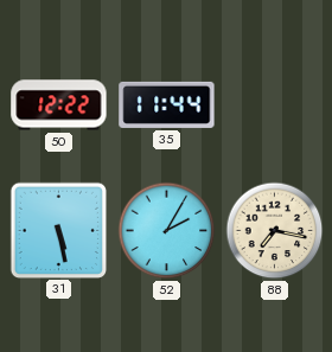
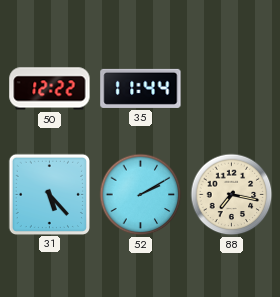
31: 5:28 -> 5:23 (49, 194)
52: 2:05 -> 2:10 (141, 195)
